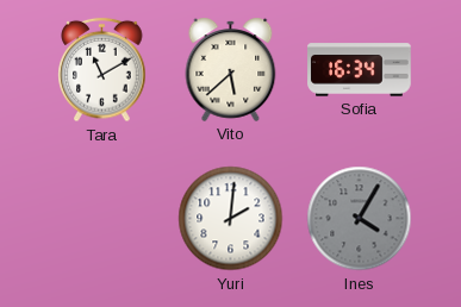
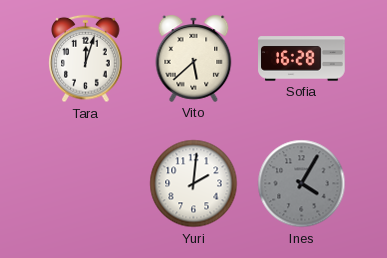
Tara: 11:10 -> 12:03 (86, 59)
Sofia: 16:34 -> 16:28 (302, 59)
